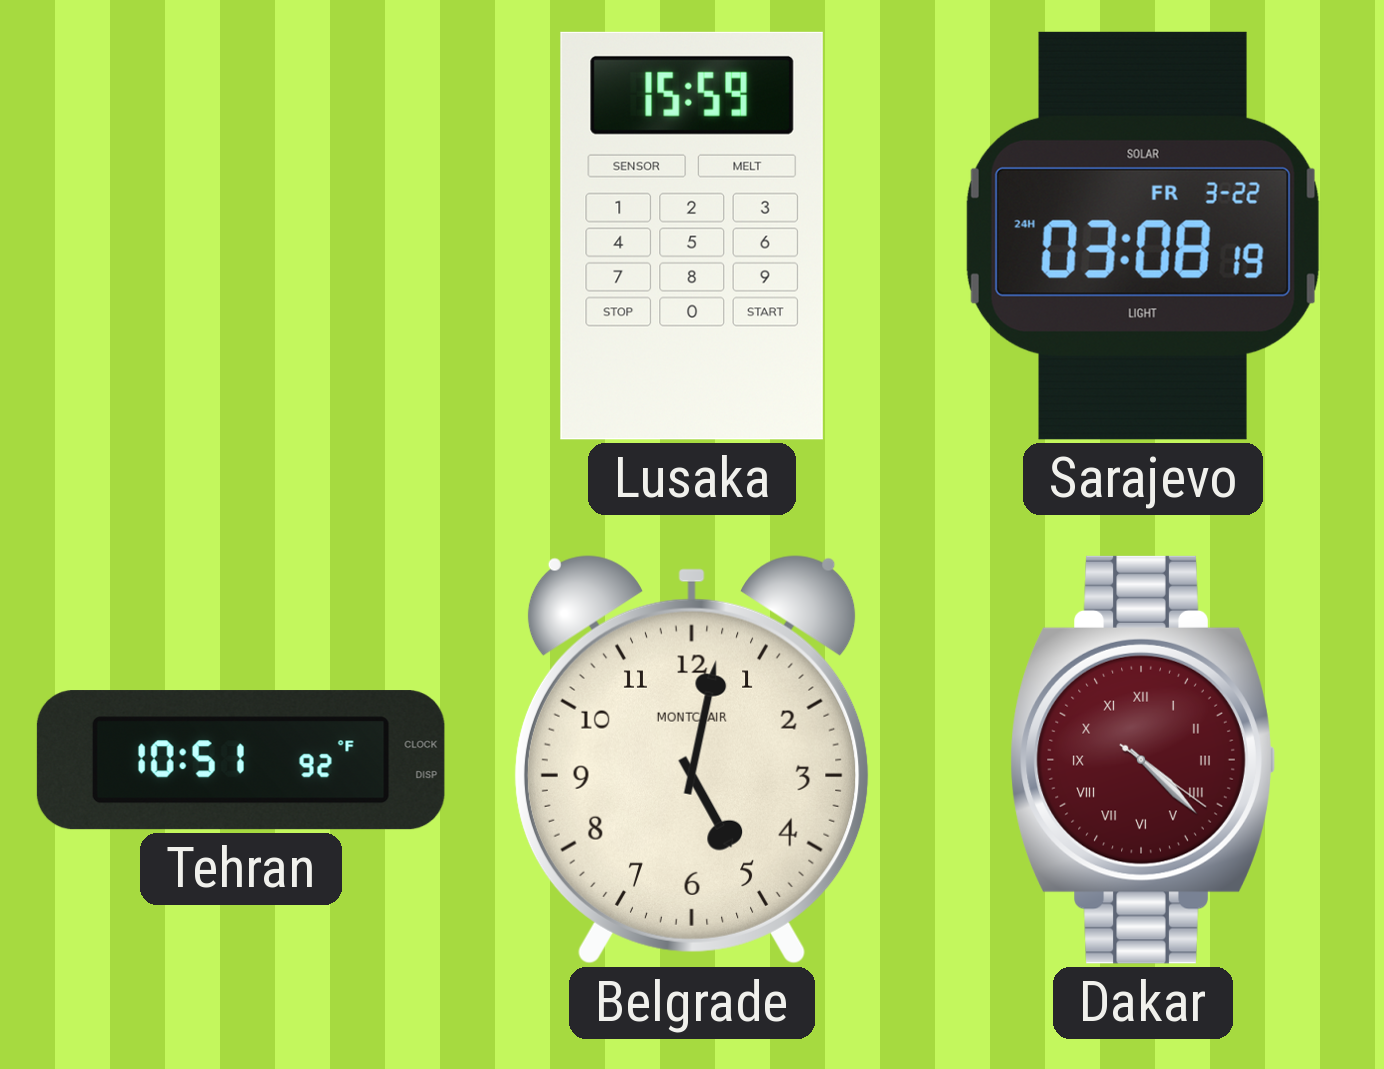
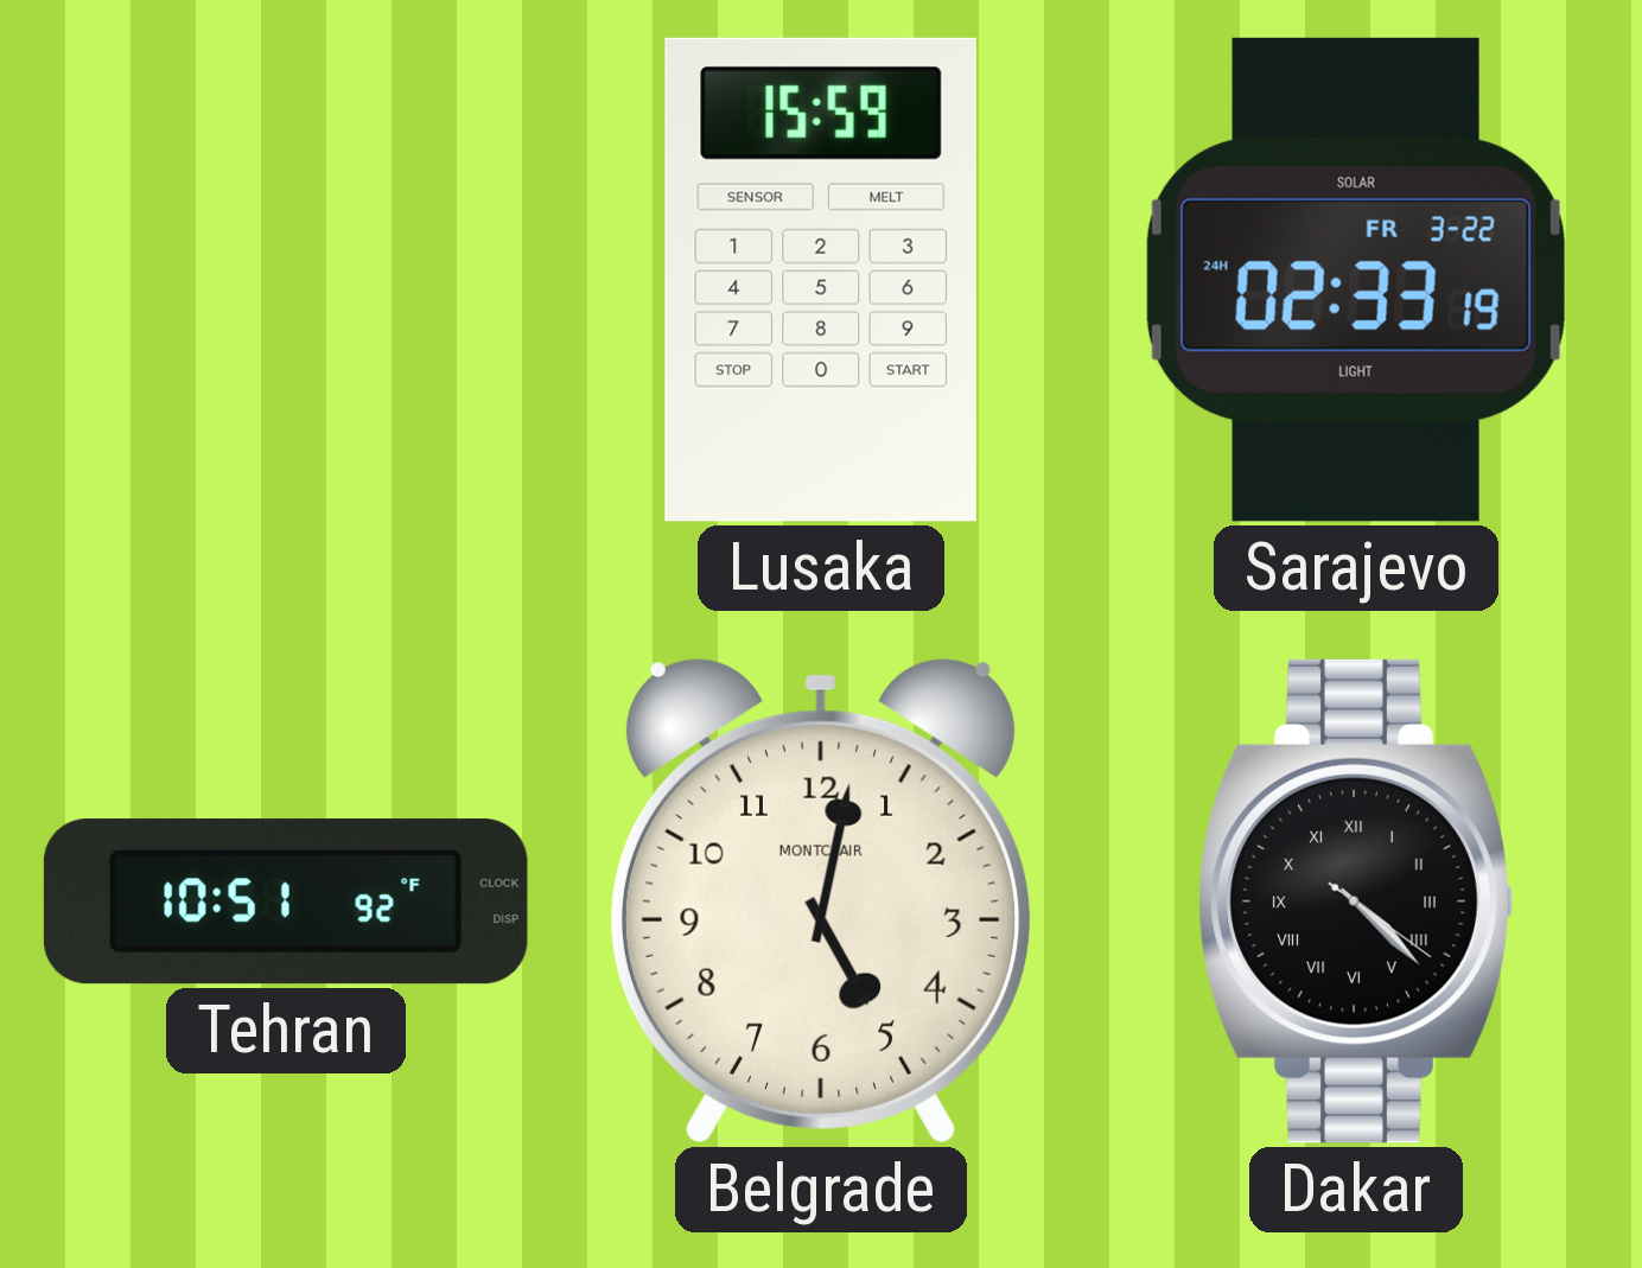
Sarajevo: 03:08 -> 02:33 (1356, 280)
Dakar dial: burgundy -> black (1356, 901)
